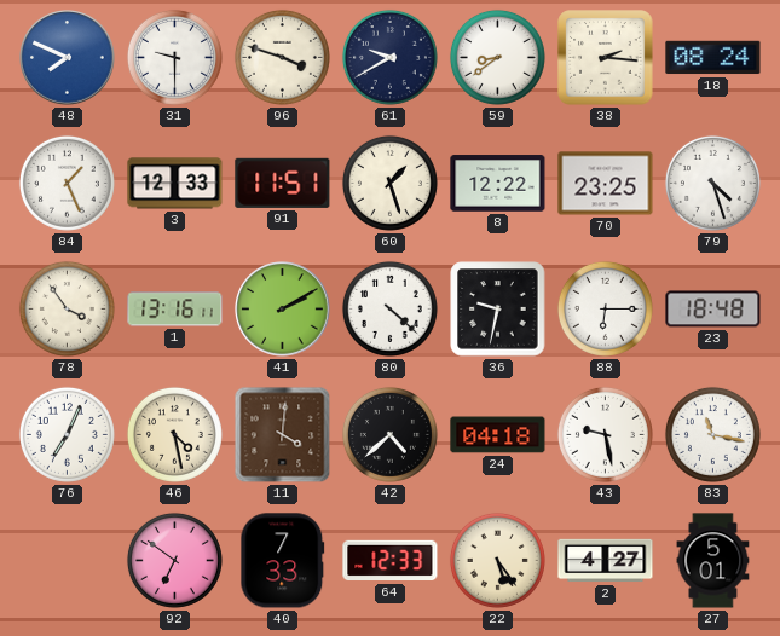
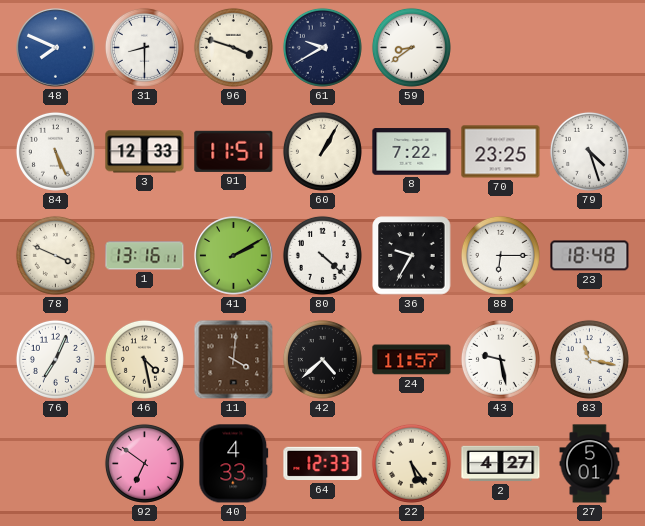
31: 9:30 -> 8:30 (144, 47)
38: 2:16 -> none (606, 58)
18: 08:24 -> none (713, 58)
84: 1:26 -> 5:26 (55, 151)
60: 1:27 -> 1:05 (322, 151)
8: 12:22 -> 7:22 (412, 152)
78: 3:54 -> 3:49 (55, 255)
36: 9:32 -> 9:35 (412, 256)
24: 04:18 -> 11:57 (412, 360)
40: 7:33 -> 4:33 (234, 464)
